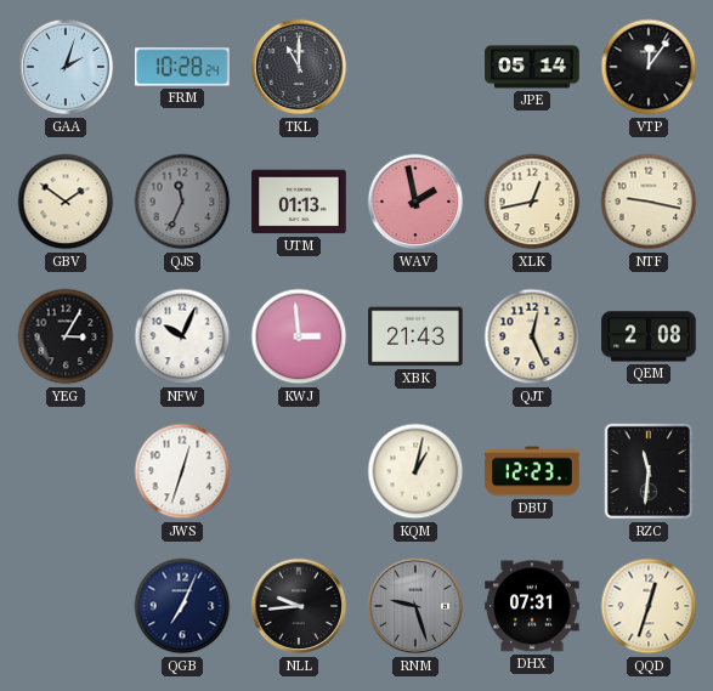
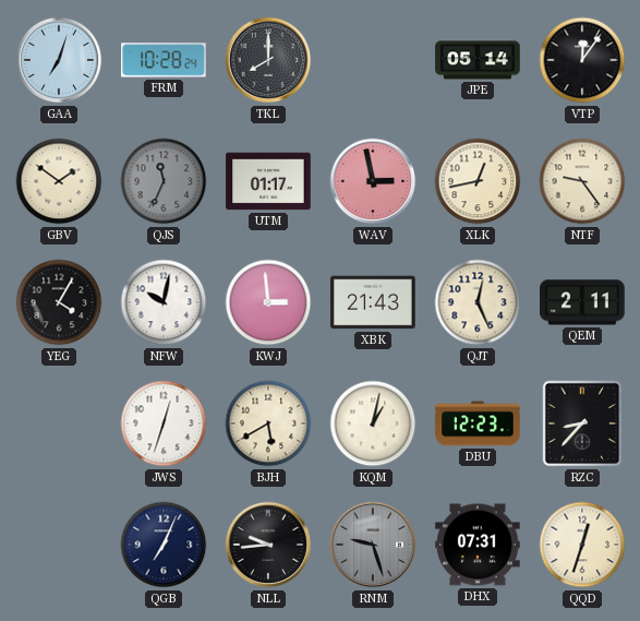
GAA: 2:03 -> 7:03 (59, 60)
TKL: 11:00 -> 8:00 (268, 60)
UTM: 01:13 -> 01:17 (268, 181)
WAV: 1:58 -> 2:58 (373, 181)
NTF: 9:17 -> 9:24 (582, 181)
YEG: 3:05 -> 4:05 (59, 302)
NFW: 10:04 -> 10:02 (164, 302)
QEM: 2:08 -> 2:11 (582, 302)
BJH: none -> 5:40 (268, 423)
RZC: 11:31 -> 8:37 (582, 423)
